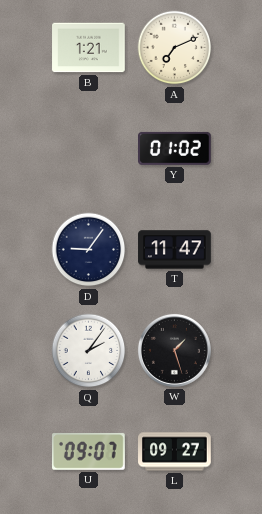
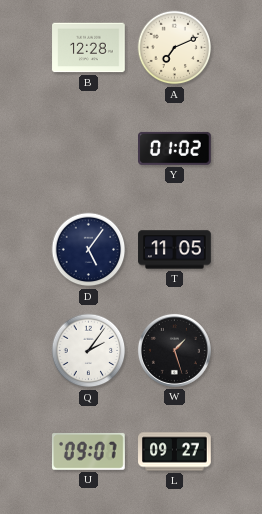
B: 1:21 -> 12:28 (89, 48)
D: 9:06 -> 5:06 (89, 250)
T: 11:47 -> 11:05 (175, 250)
